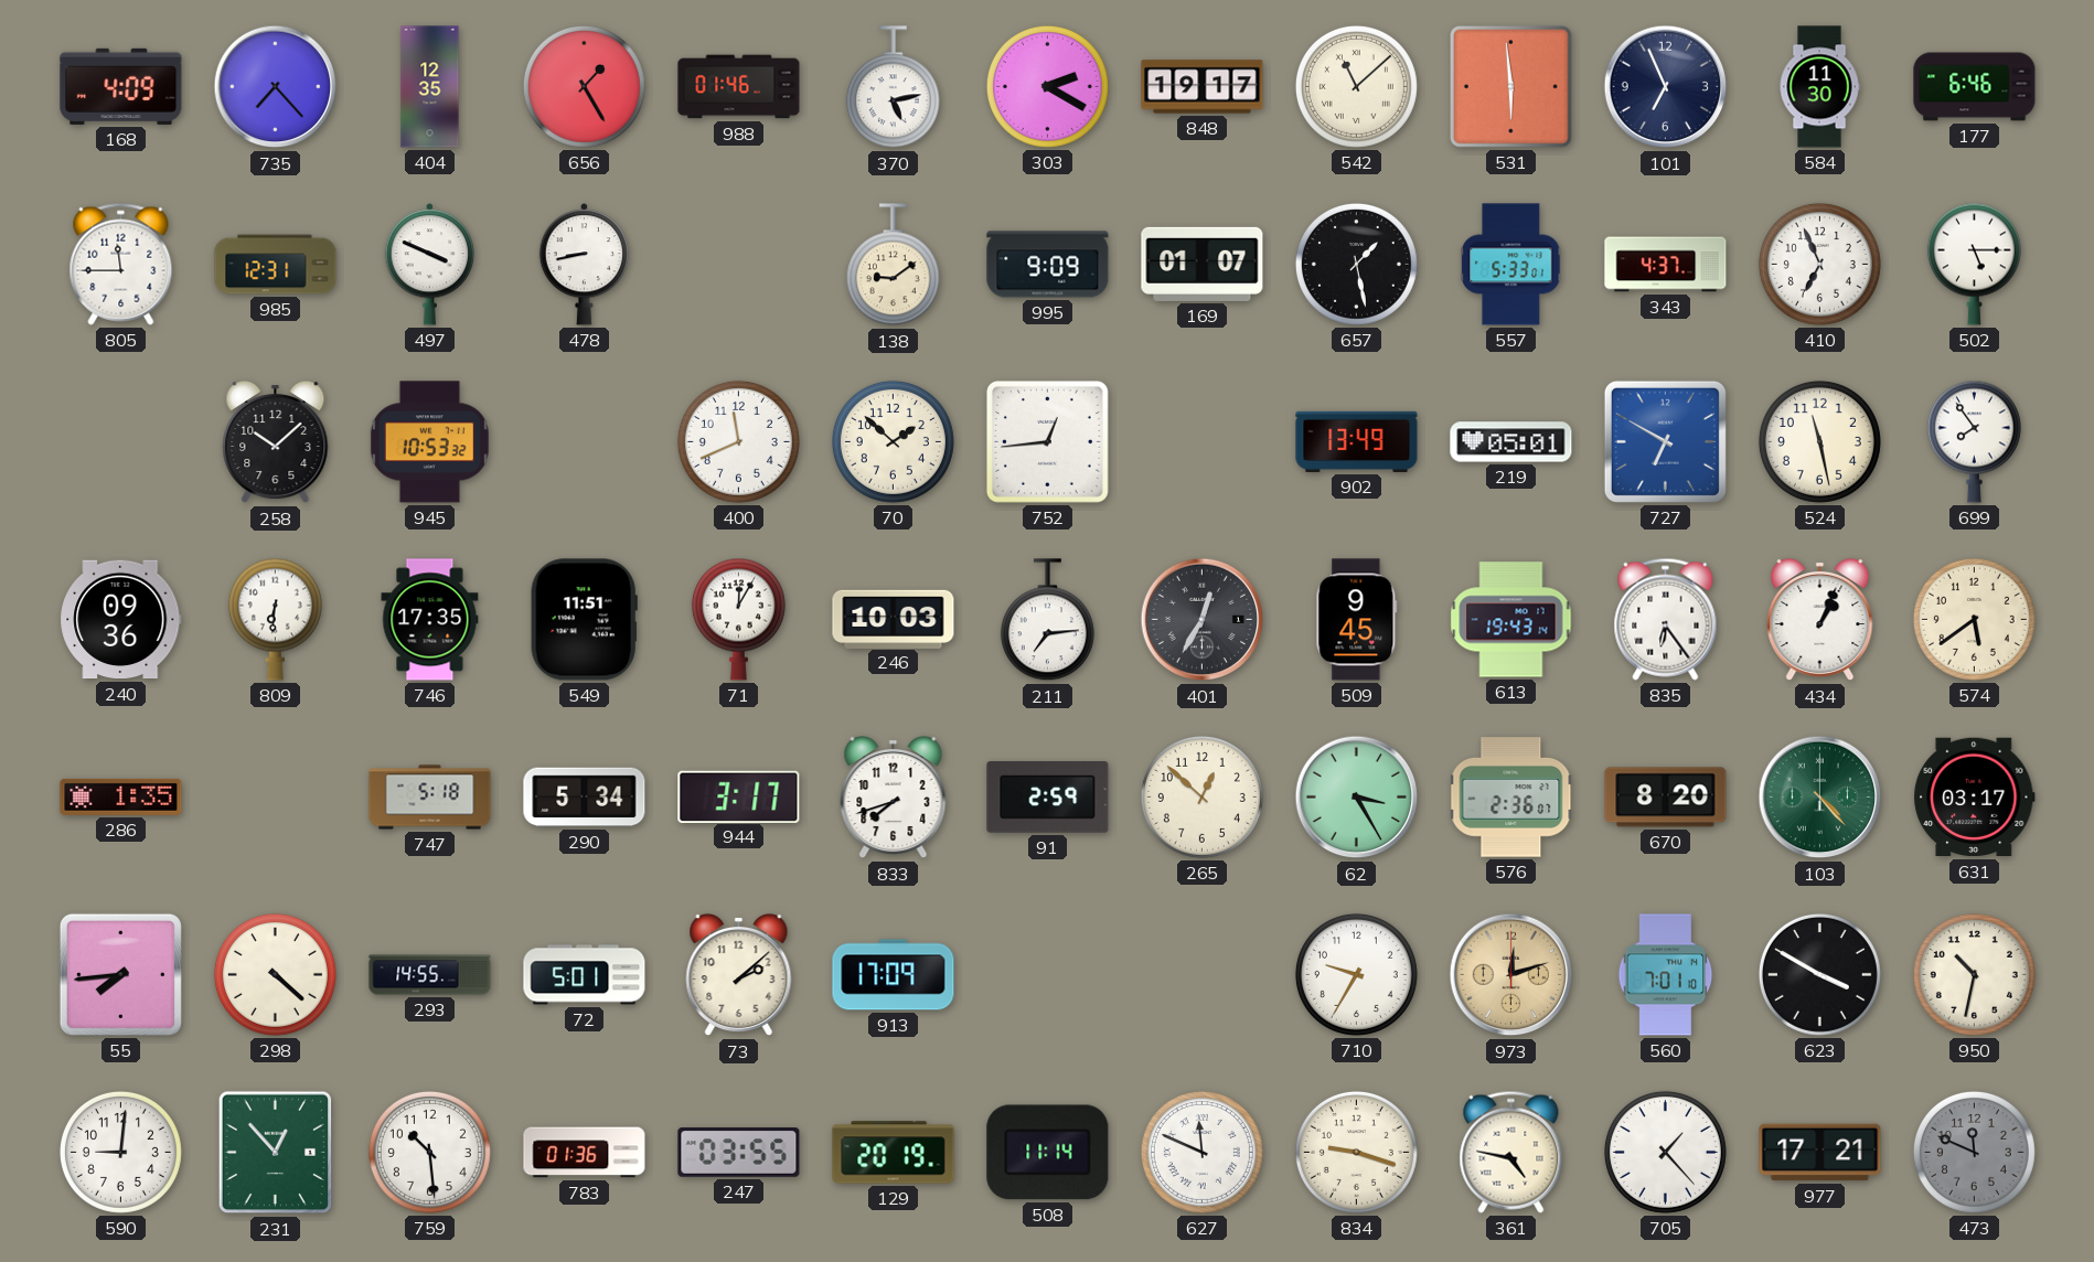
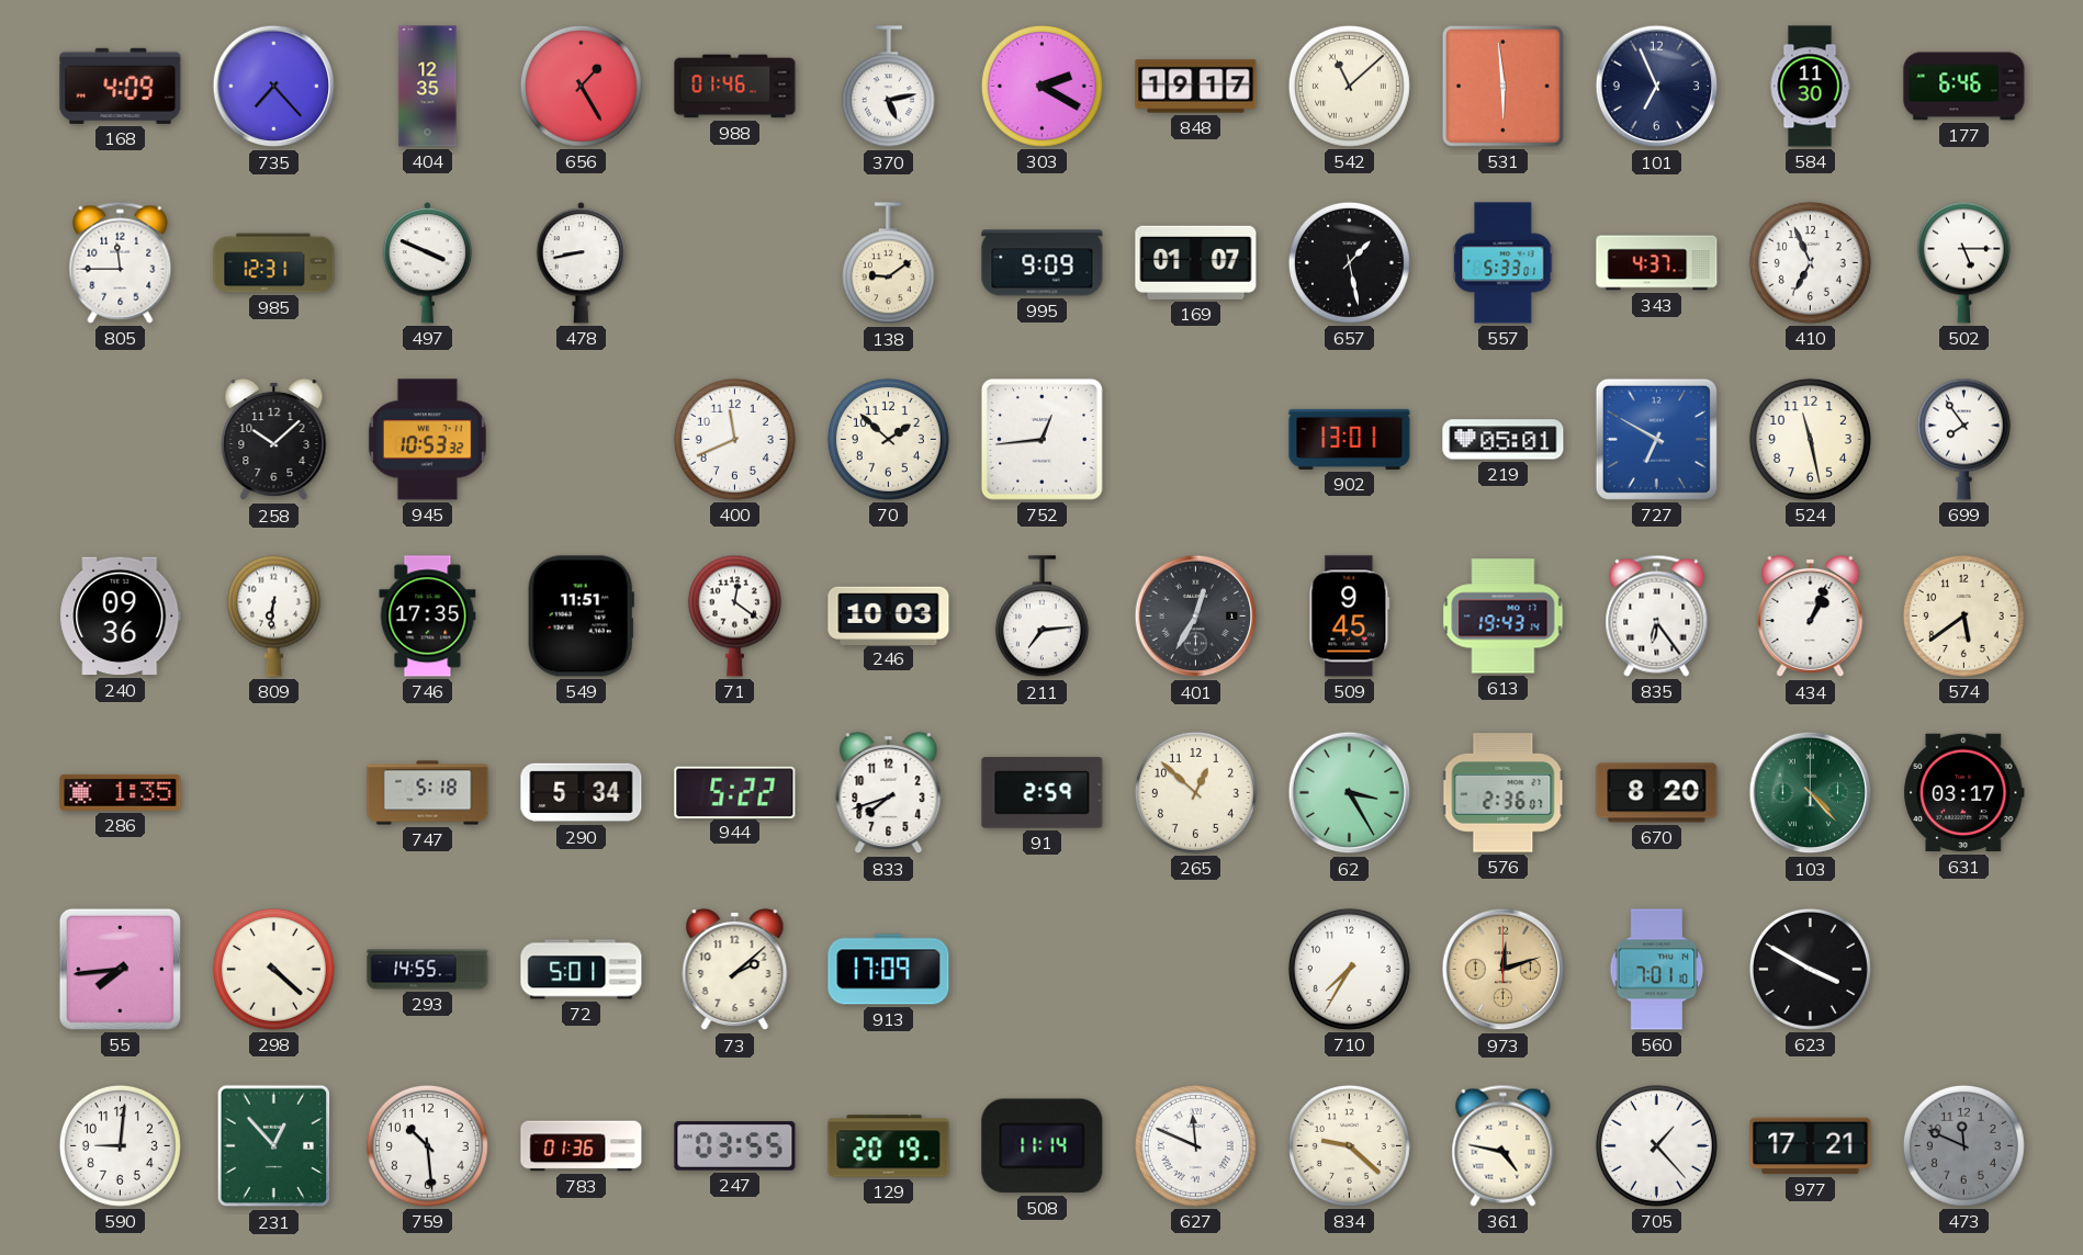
902: 13:49 -> 13:01 (1350, 439)
71: 12:05 -> 12:21 (734, 615)
944: 3:17 -> 5:22 (735, 792)
710: 9:35 -> 7:35 (1349, 969)
950: 10:32 -> none (1974, 974)
834: 9:18 -> 9:22 (1349, 1145)
